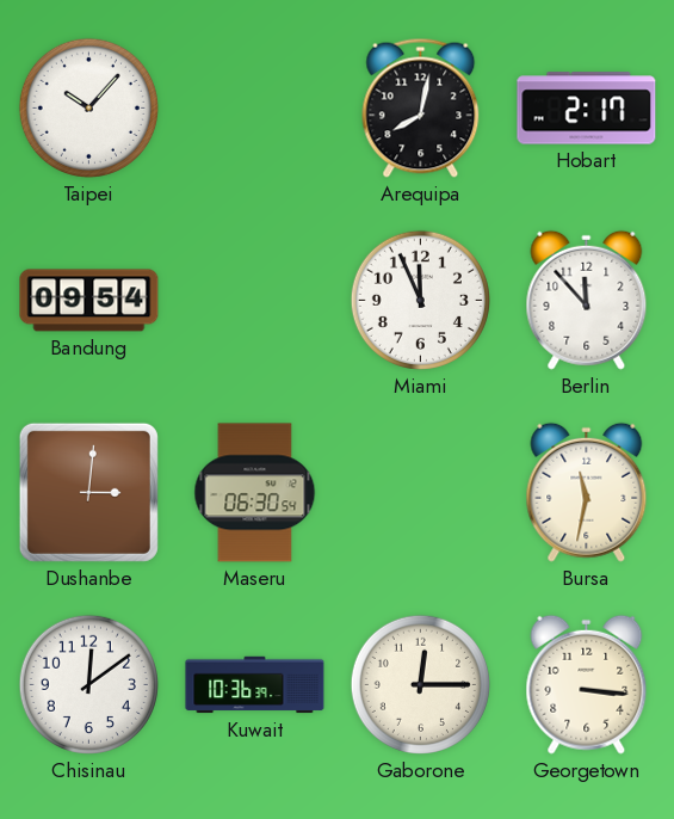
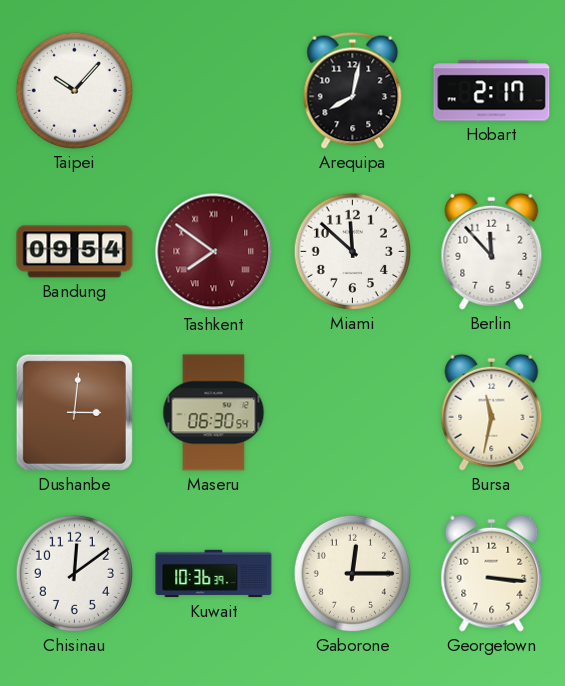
Tashkent: none -> 7:51 (214, 252)
Miami: 11:56 -> 11:52 (352, 251)
